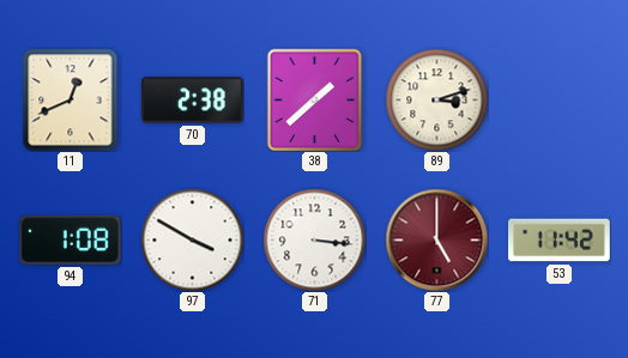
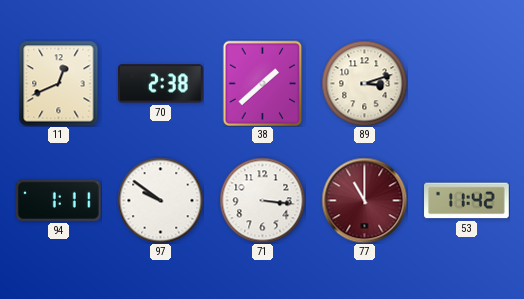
94: 1:08 -> 1:11 (58, 200)
97: 3:50 -> 9:51 (160, 200)
77: 5:00 -> 11:00 (364, 200)
